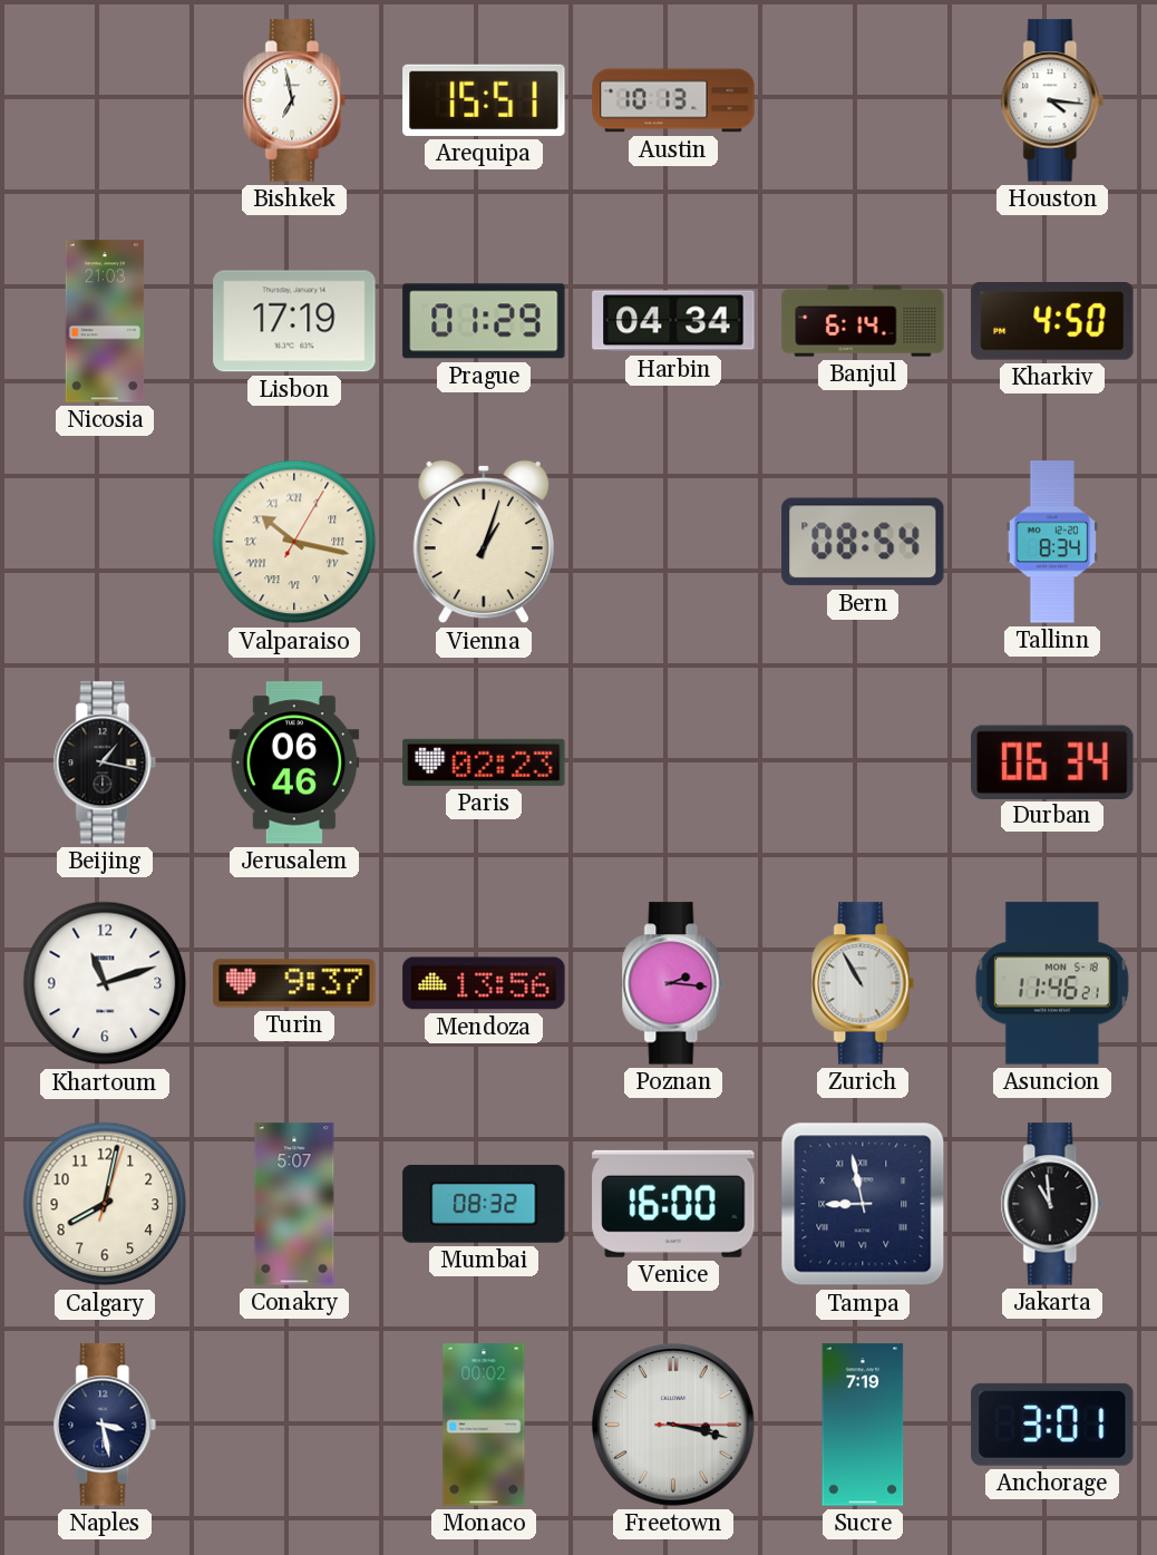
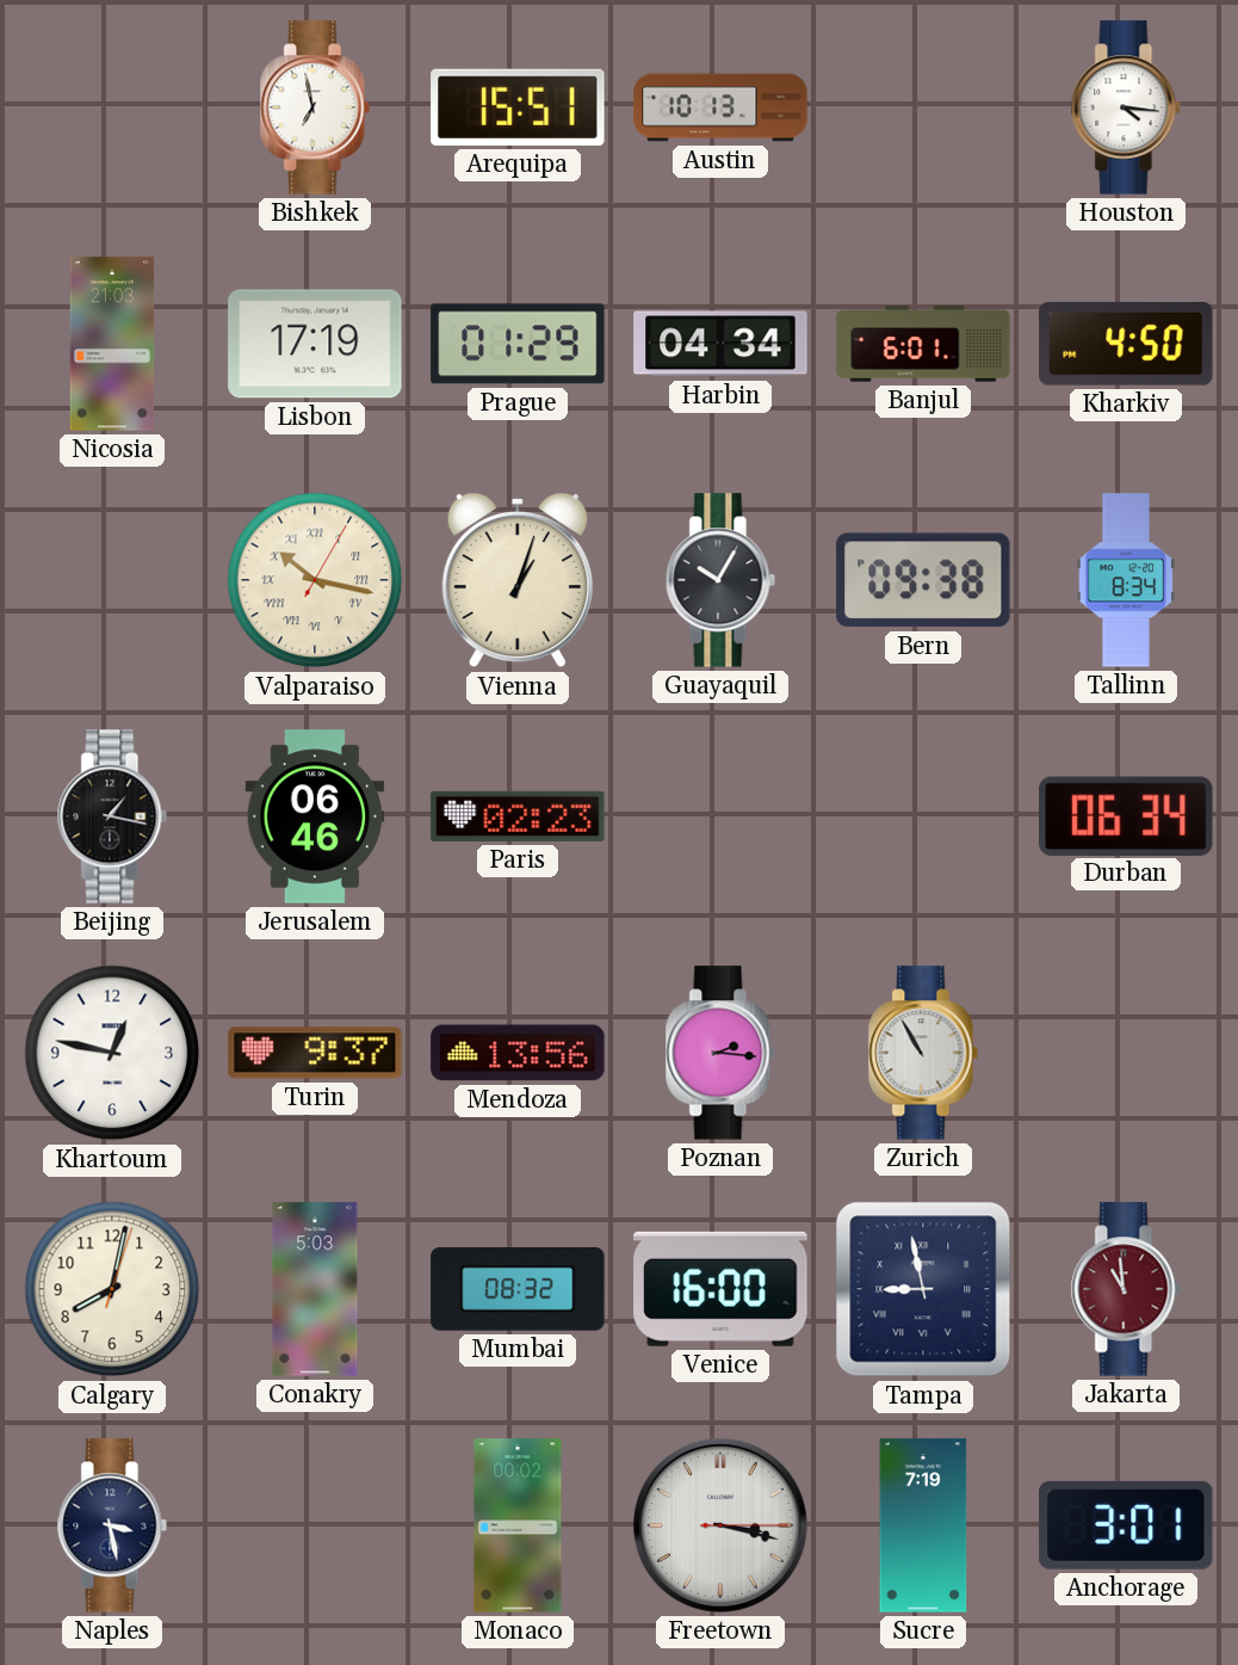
Banjul: 6:14 -> 6:01 (923, 344)
Guayaquil: none -> 10:05 (720, 580)
Bern: 08:54 -> 09:38 (923, 580)
Khartoum: 11:12 -> 12:47 (112, 1053)
Asuncion: 11:46 -> none (1052, 983)
Conakry: 5:07 -> 5:03 (315, 1289)
Jakarta dial: black -> burgundy (1126, 1289)
